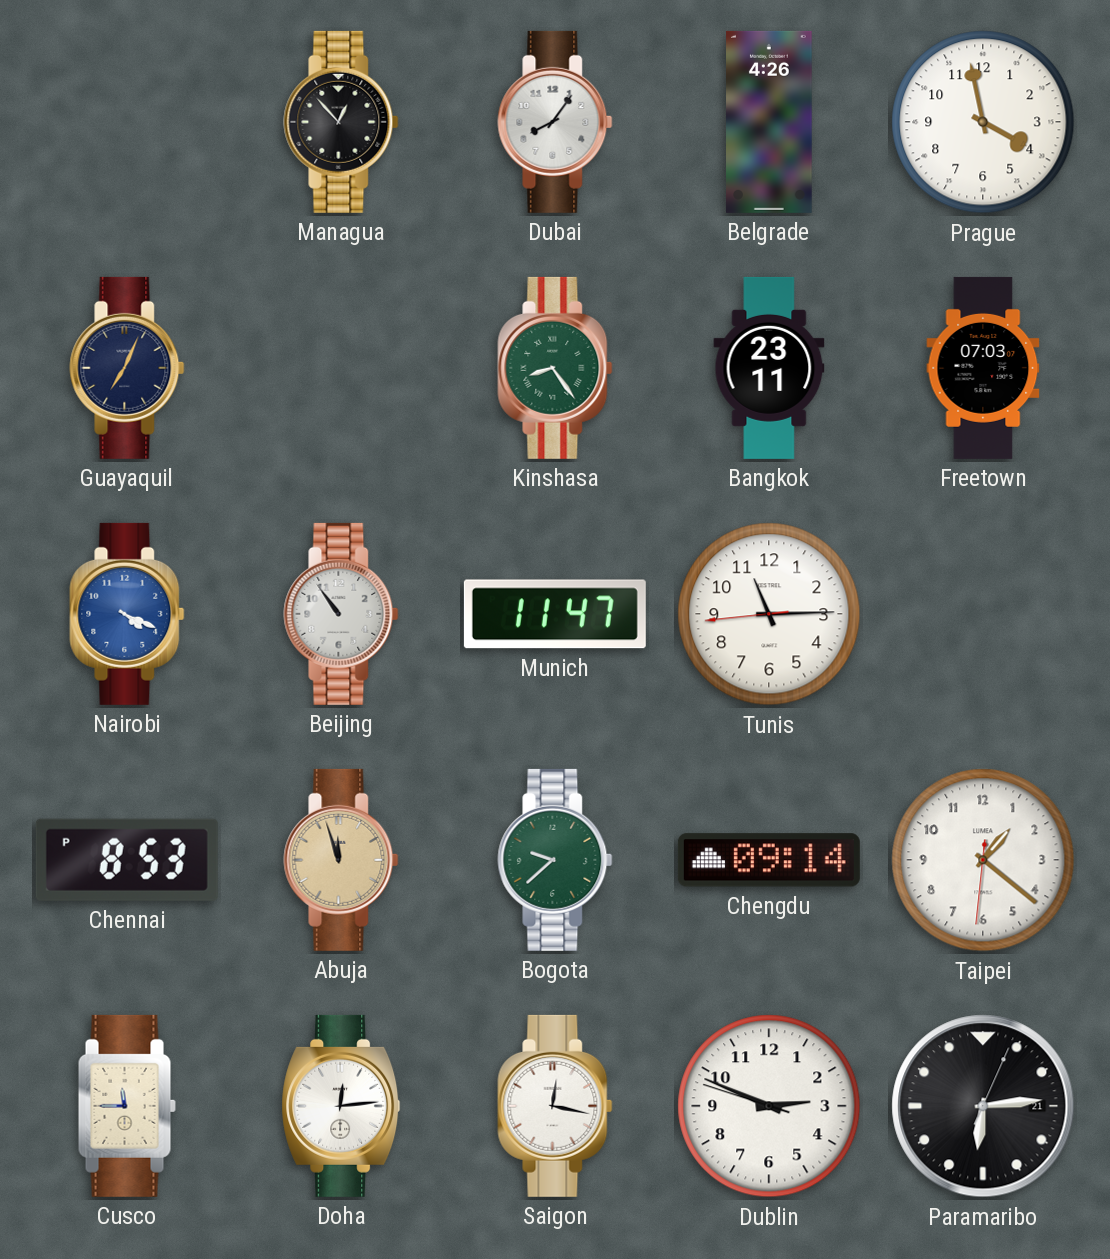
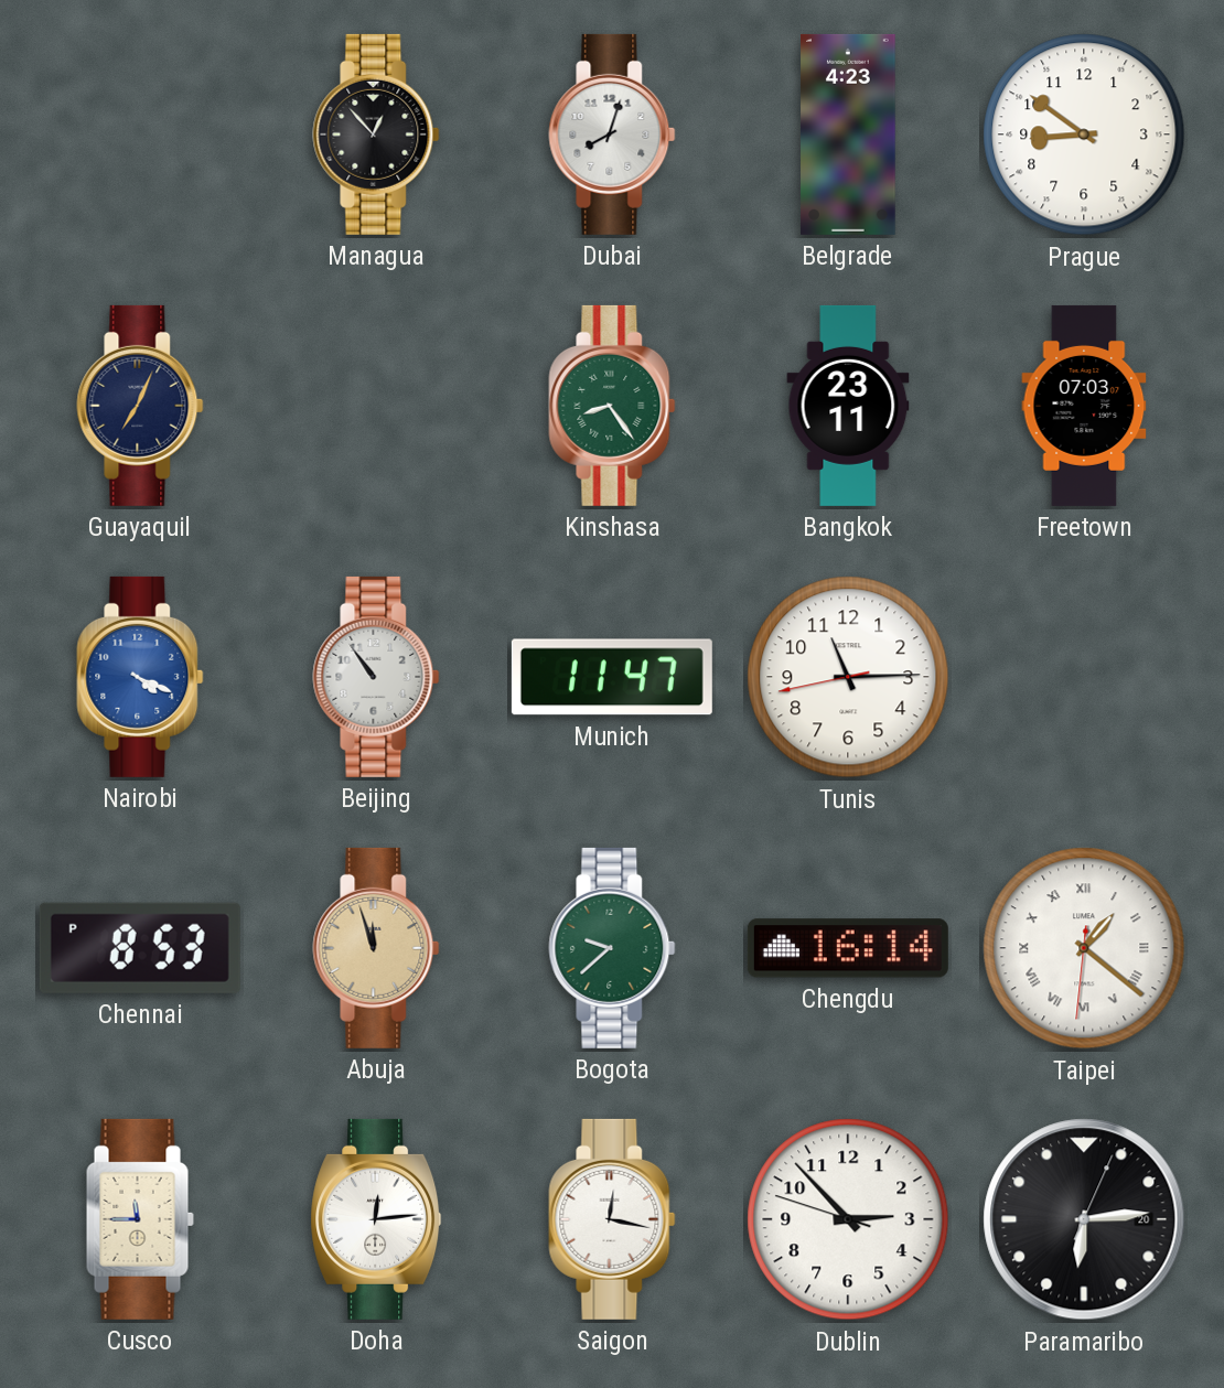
Dubai: 8:06 -> 8:03 (612, 135)
Belgrade: 4:26 -> 4:23 (848, 135)
Prague: 3:58 -> 8:51 (1084, 135)
Tunis: 11:14:44 -> 11:14:43 (848, 677)
Chengdu: 09:14 -> 16:14 (848, 948)
Taipei numerals: Arabic -> Roman (1084, 948)
Dublin: 2:48 -> 2:52 (848, 1219)
Paramaribo date: 21 -> 20 (1084, 1219)
